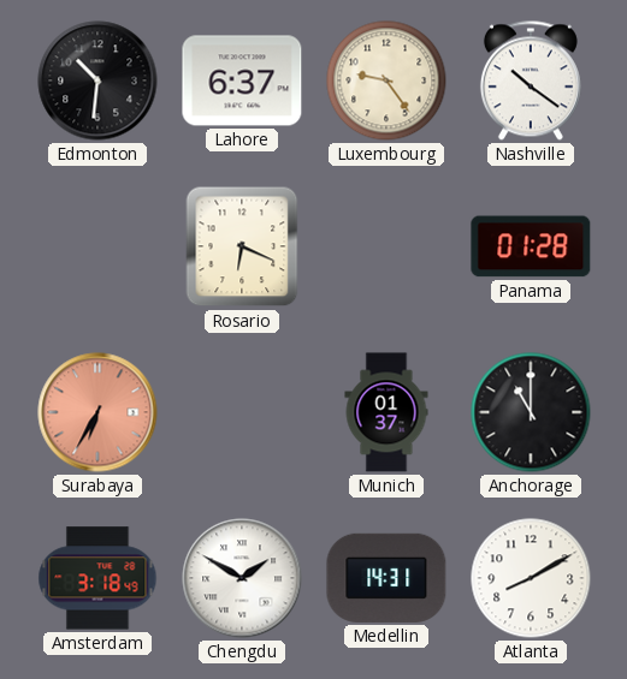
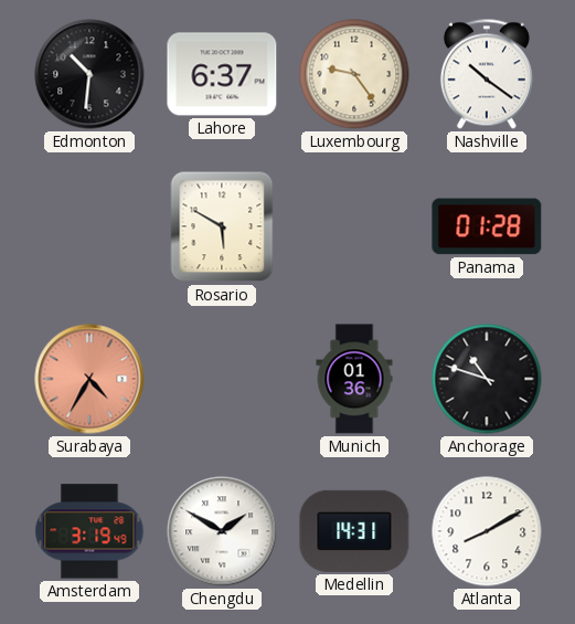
Rosario: 6:19 -> 5:50 (222, 226)
Surabaya: 6:35 -> 4:35 (89, 379)
Munich: 01:37 -> 01:36 (354, 379)
Anchorage: 11:00 -> 10:48 (487, 379)
Amsterdam: 3:18 -> 3:19 (89, 531)
